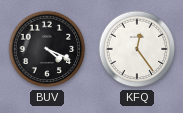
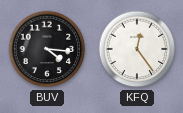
BUV: 4:19 -> 4:16 (47, 49)
